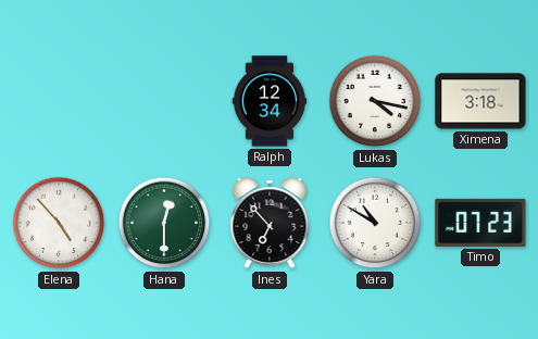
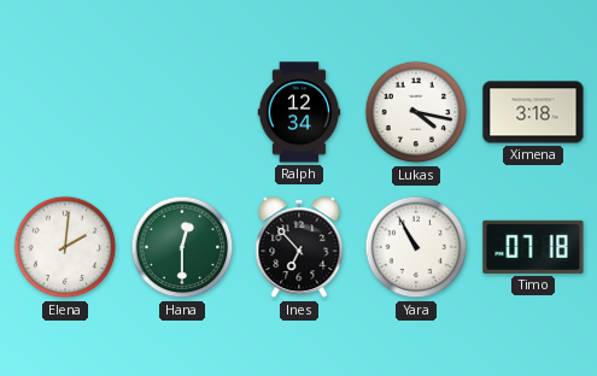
Elena: 4:53 -> 2:01 (65, 247)
Yara: 10:50 -> 10:55 (416, 247)
Timo: 07:23 -> 07:18 (533, 247)
